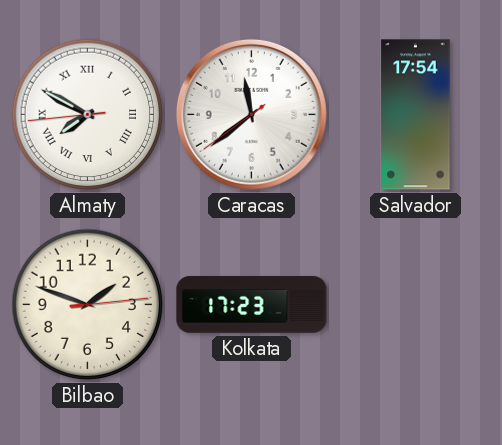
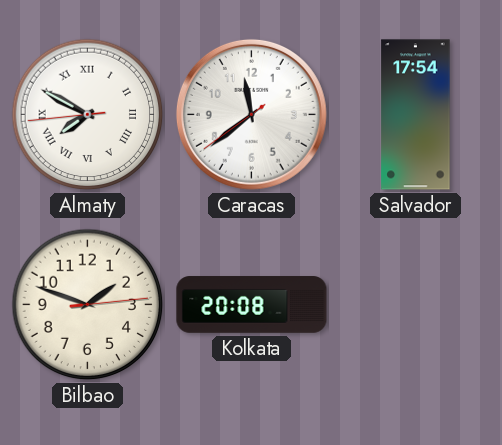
Kolkata: 17:23 -> 20:08 (252, 305)
